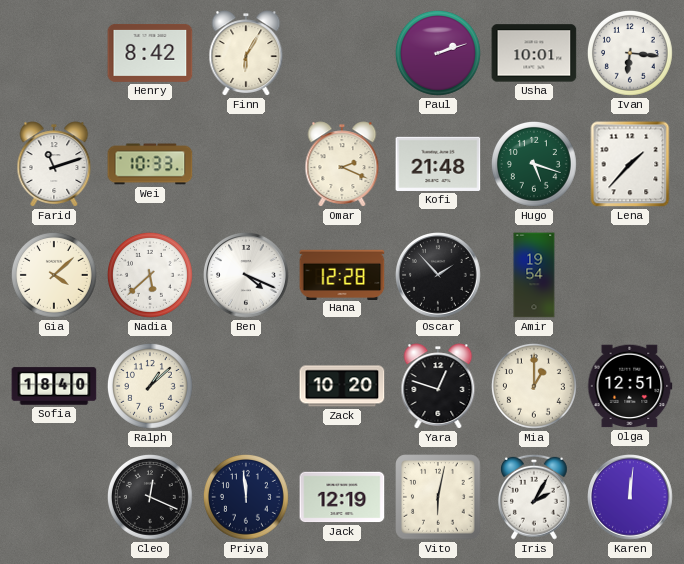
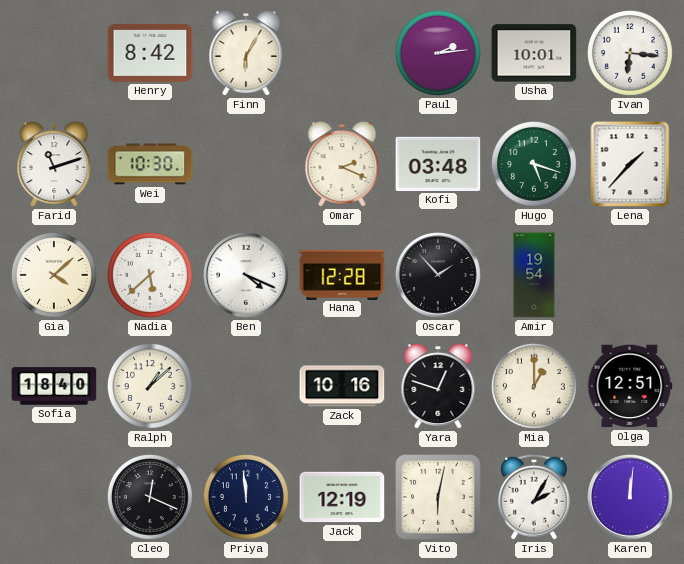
Paul: 2:12 -> 2:14 (438, 53)
Wei: 10:33 -> 10:30 (150, 164)
Kofi: 21:48 -> 03:48 (438, 164)
Zack: 10:20 -> 10:16 (342, 386)
